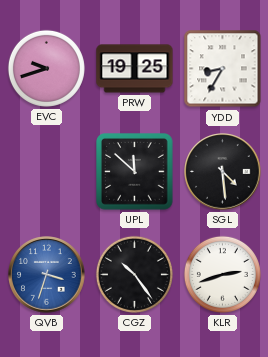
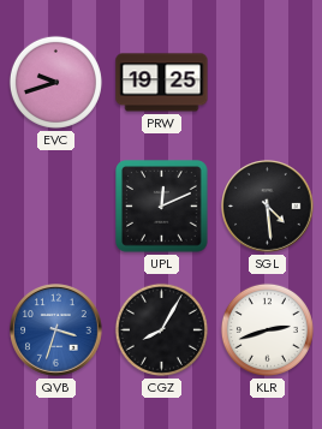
YDD: 8:35 -> none (223, 69)
UPL: 11:52 -> 12:11 (162, 207)
CGZ: 10:24 -> 8:05 (161, 329)
